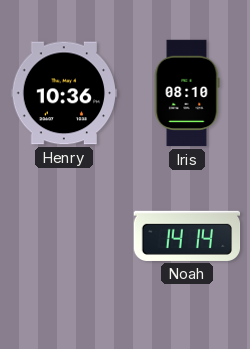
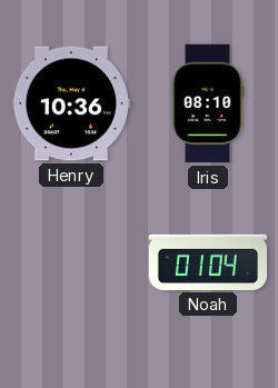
Noah: 14:14 -> 01:04 (208, 262)
